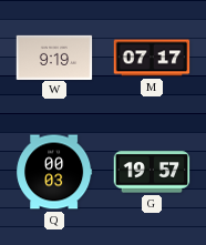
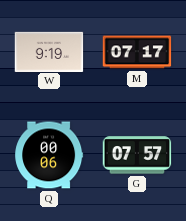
Q: 00:03 -> 00:06 (49, 155)
G: 19:57 -> 07:57 (137, 155)
